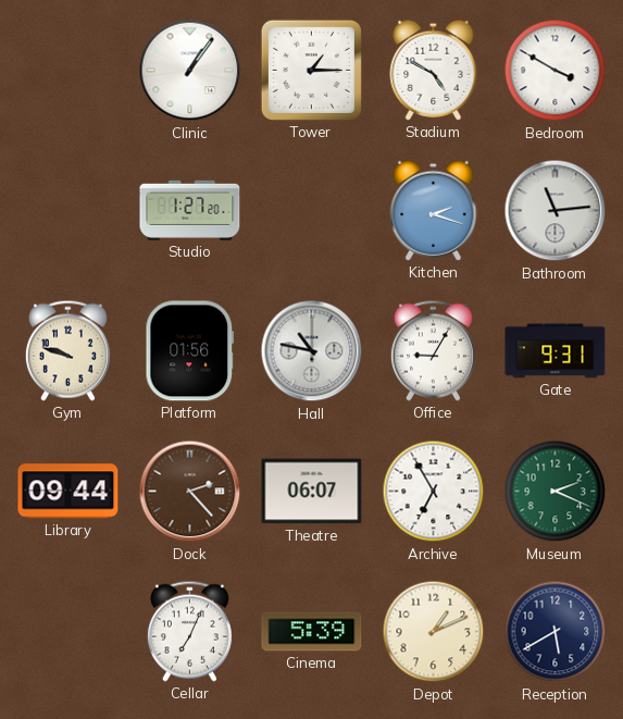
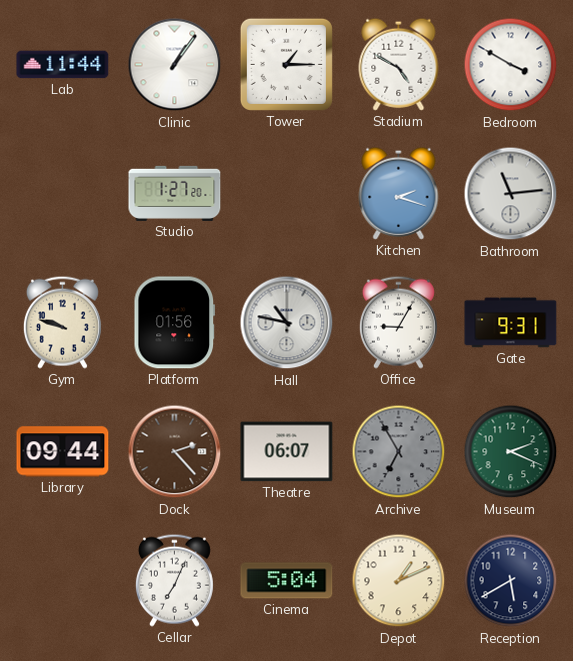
Lab: none -> 11:44 (63, 65)
Archive dial: white -> grey (399, 452)
Cinema: 5:39 -> 5:04 (287, 581)
